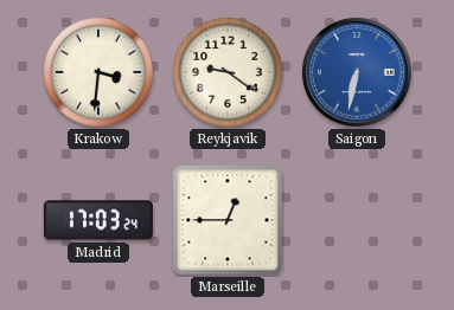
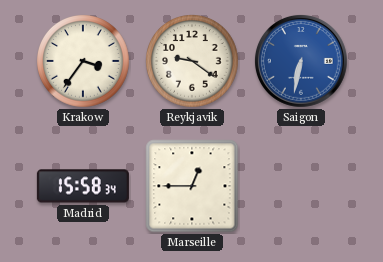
Krakow: 3:31 -> 3:36 (84, 62)
Madrid: 17:03 -> 15:58 (83, 186)
